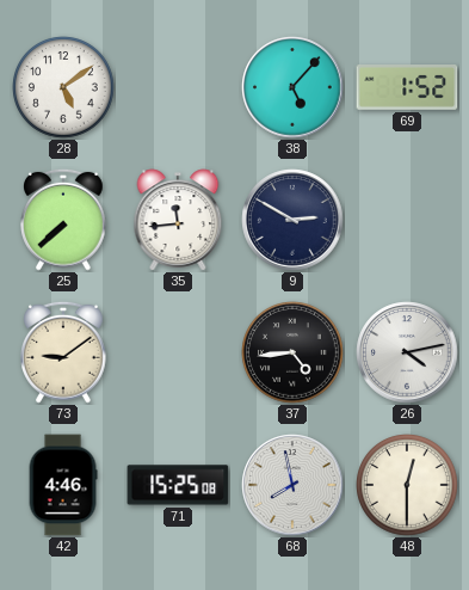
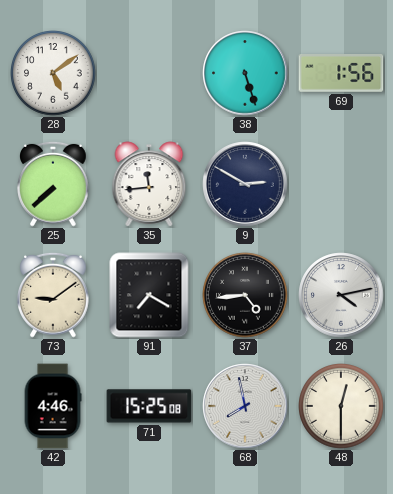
38: 5:07 -> 5:27 (245, 73)
69: 1:52 -> 1:56 (341, 74)
91: none -> 7:20 (149, 295)
